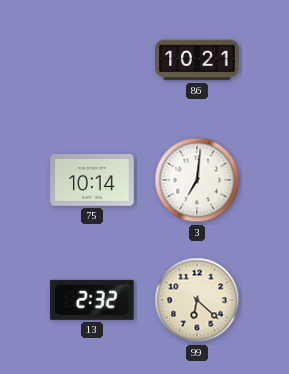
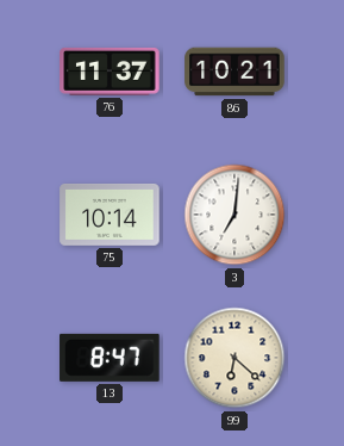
76: none -> 11:37 (110, 72)
13: 2:32 -> 8:47 (110, 358)
